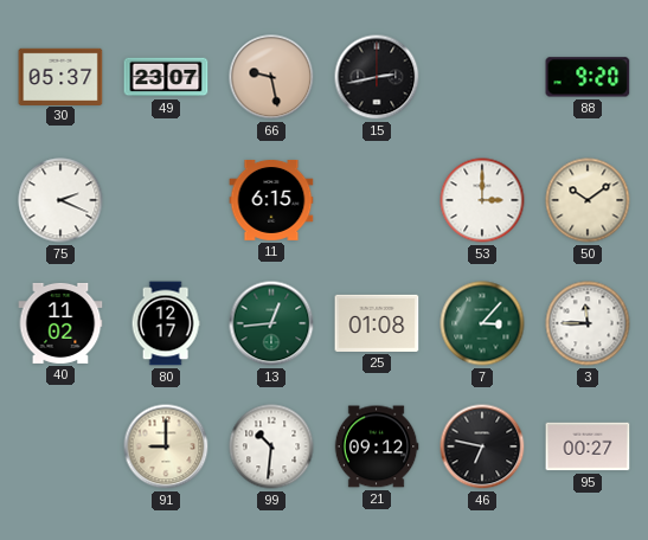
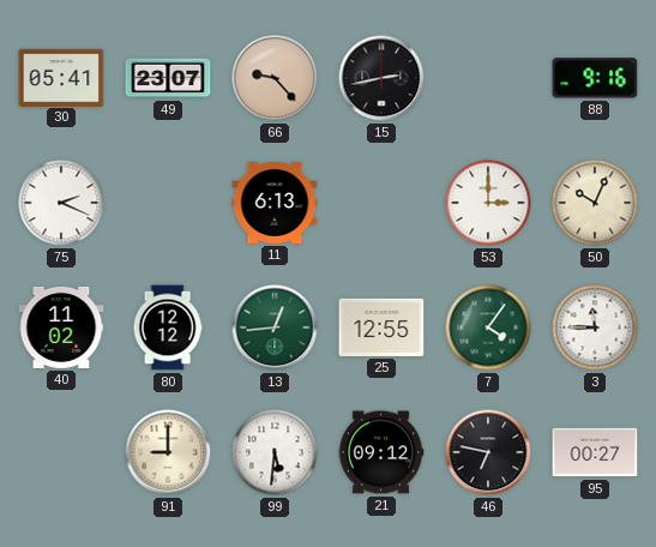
30: 05:37 -> 05:41 (61, 77)
66: 9:28 -> 9:23 (275, 78)
88: 9:20 -> 9:16 (595, 78)
11: 6:15 -> 6:13 (275, 203)
50: 10:09 -> 10:04 (595, 203)
80: 12:17 -> 12:12 (168, 327)
25: 01:08 -> 12:55 (381, 327)
7: 3:07 -> 4:06 (488, 327)
99: 10:31 -> 5:31 (275, 452)
